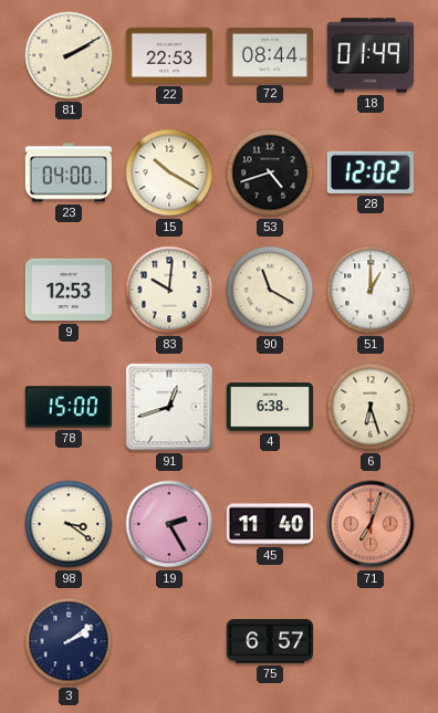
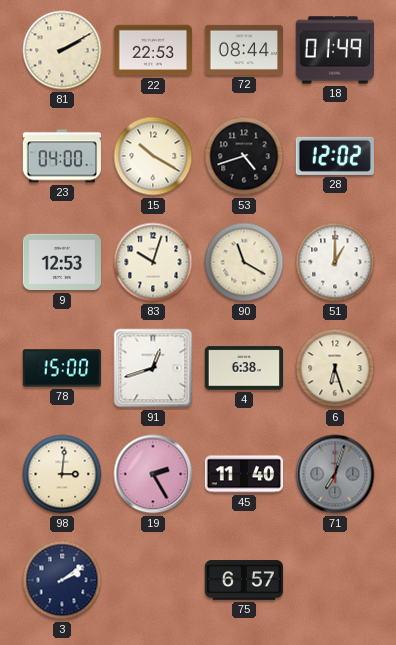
83: 10:01 -> 10:03 (153, 262)
98: 3:21 -> 3:01 (62, 474)
71 dial: salmon -> grey (335, 474)
